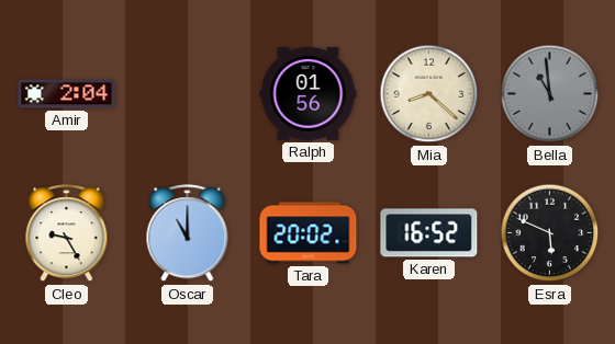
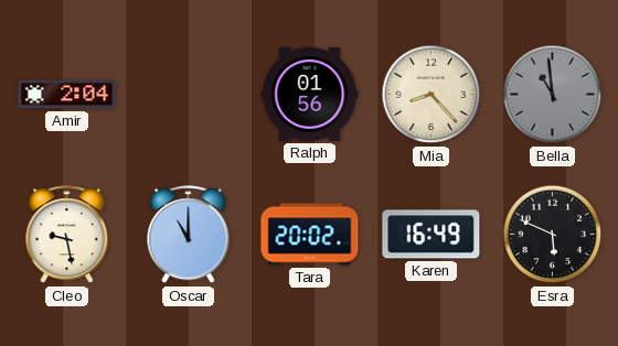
Mia: 8:22 -> 8:23 (431, 95)
Cleo: 9:25 -> 9:28 (67, 235)
Karen: 16:52 -> 16:49 (431, 235)
